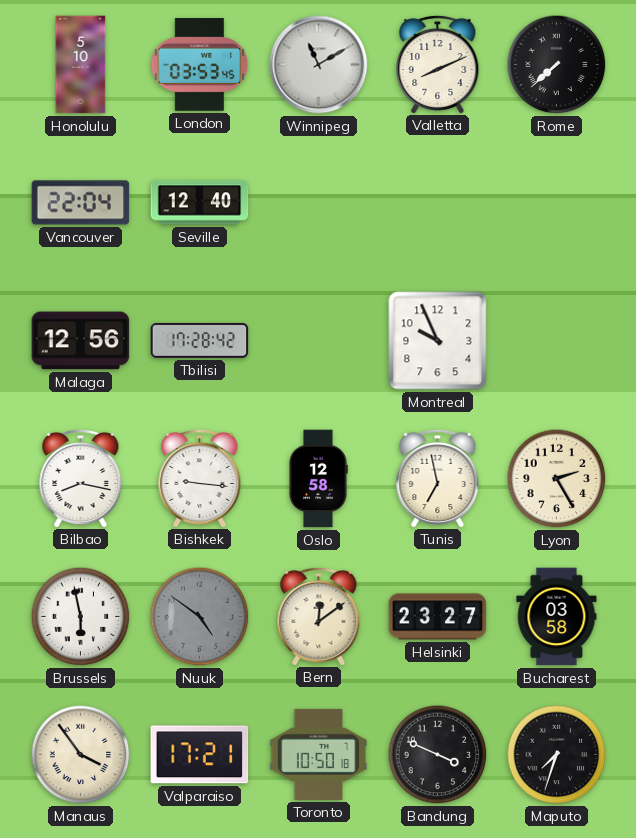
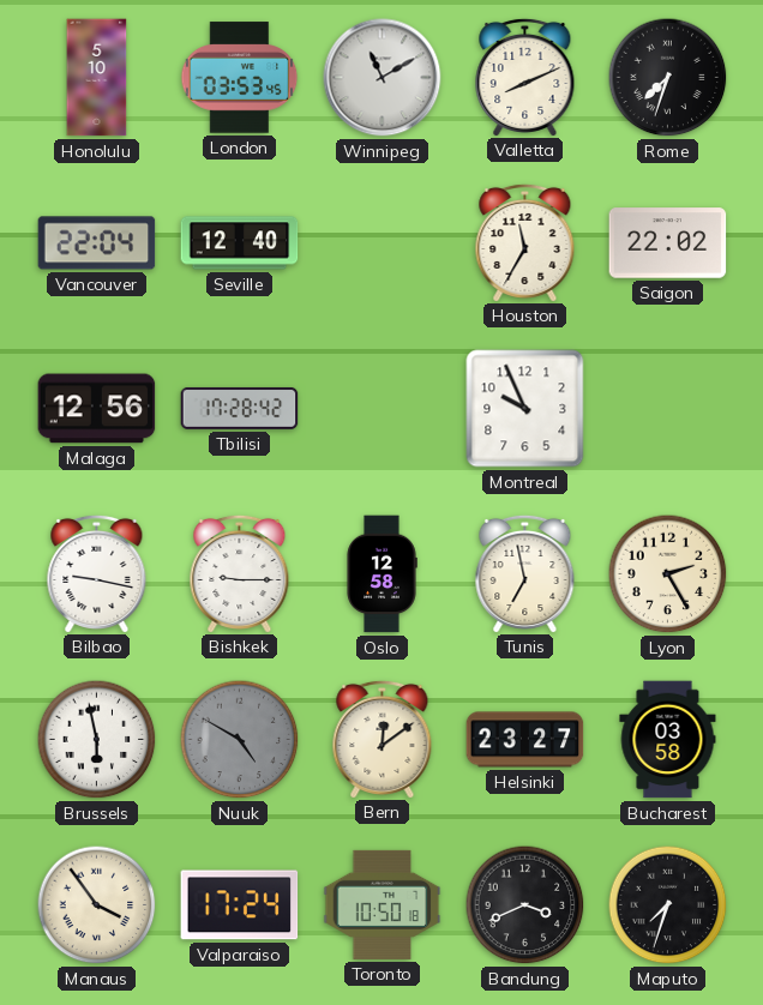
Rome: 7:38 -> 7:33 (668, 78)
Houston: none -> 11:35 (525, 242)
Saigon: none -> 22:02 (668, 243)
Bilbao: 8:17 -> 9:17 (97, 573)
Bishkek: 9:16 -> 9:15 (240, 573)
Nuuk: 4:51 -> 4:50 (240, 740)
Valparaiso: 17:21 -> 17:24 (240, 905)
Bandung: 3:49 -> 3:41 (525, 905)
